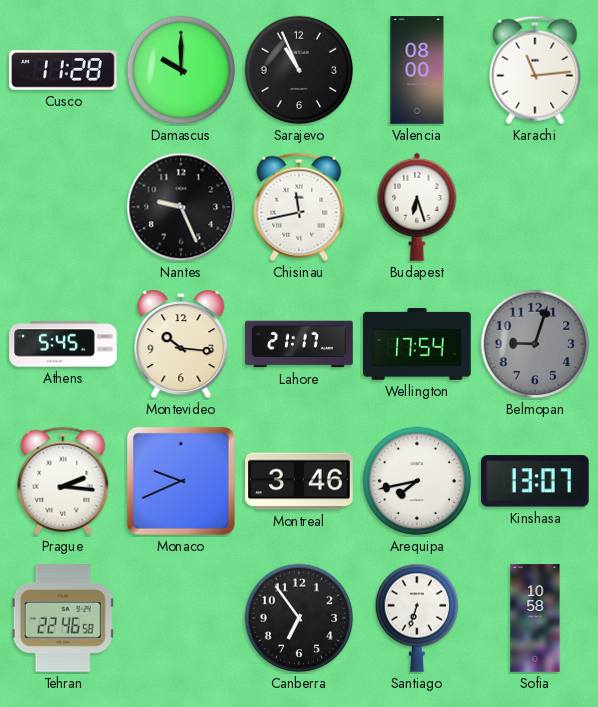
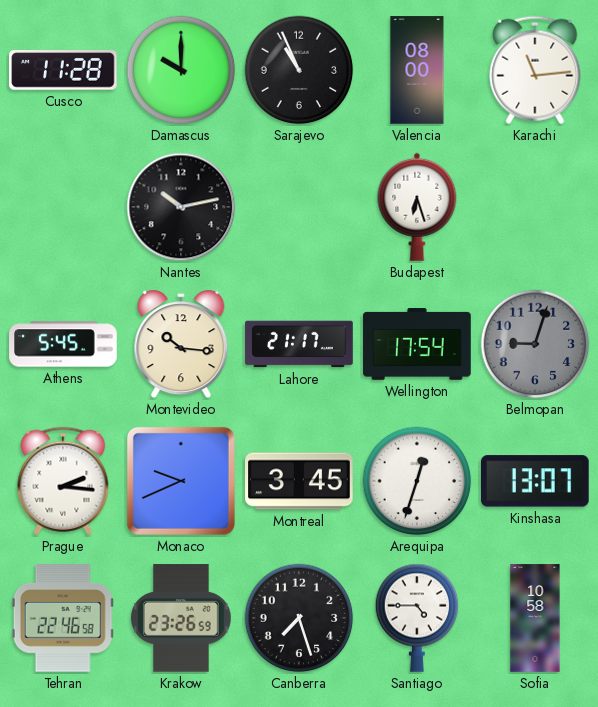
Nantes: 9:26 -> 10:13 (181, 207)
Chisinau: 11:43 -> none (299, 207)
Montreal: 3:46 -> 3:45 (299, 481)
Arequipa: 7:43 -> 12:33 (417, 481)
Krakow: none -> 23:26 (181, 618)
Canberra: 6:54 -> 7:27 (299, 618)
Santiago: 6:33 -> 4:45 (417, 618)
